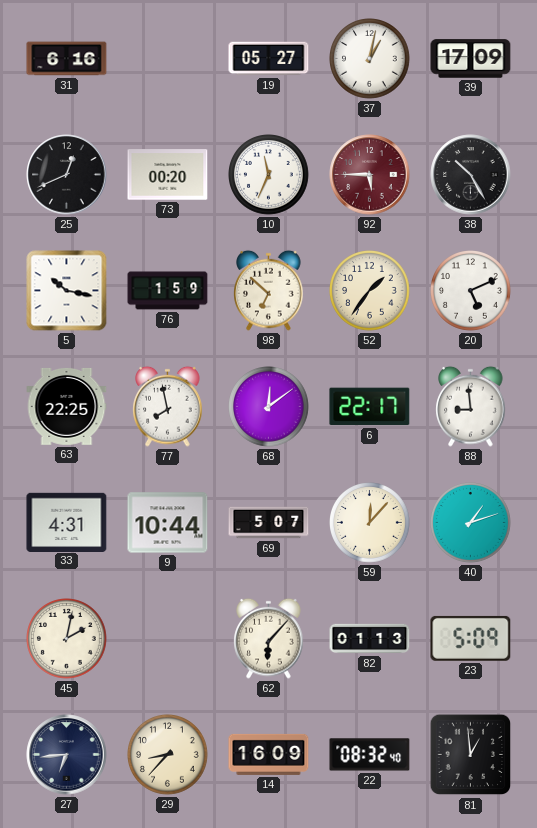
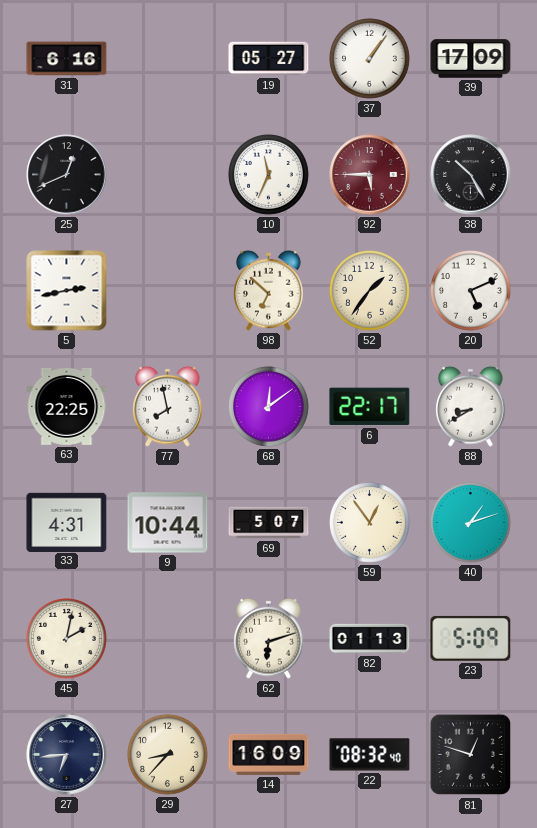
37: 1:02 -> 1:06 (370, 59)
73: 00:20 -> none (168, 175)
5: 10:17 -> 2:43 (67, 291)
76: 1:59 -> none (168, 291)
88: 8:59 -> 8:40 (471, 406)
59: 12:07 -> 12:54 (370, 523)
62: 6:07 -> 6:12 (269, 638)
81: 12:59 -> 12:48 (471, 755)
